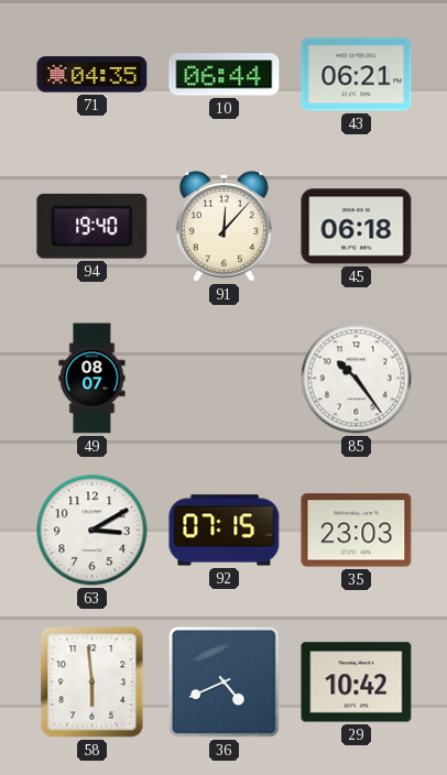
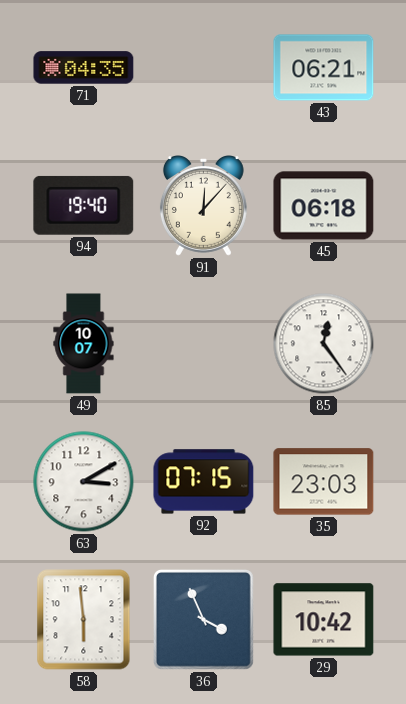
10: 06:44 -> none (225, 75)
49: 08:07 -> 10:07 (84, 344)
85: 10:24 -> 12:24 (324, 344)
36: 4:41 -> 3:56 (203, 619)
